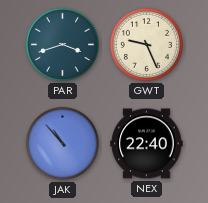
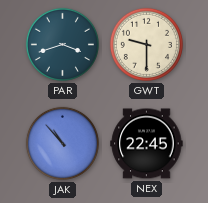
GWT: 9:26 -> 9:30 (146, 44)
NEX: 22:40 -> 22:45 (147, 144)
